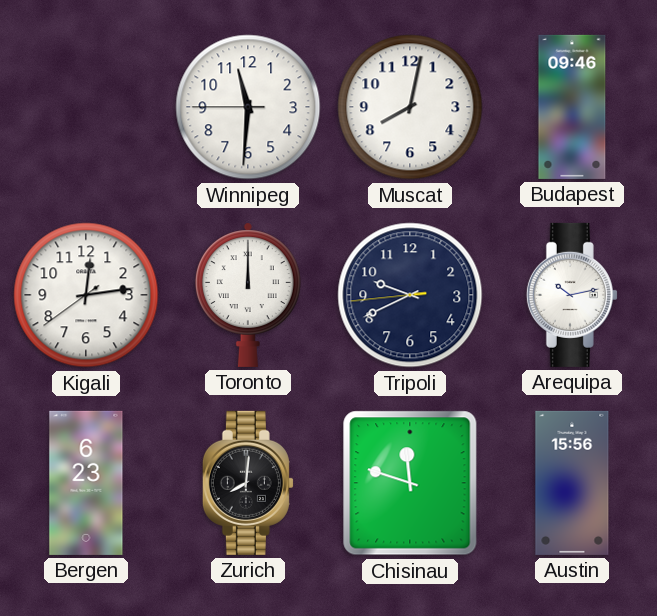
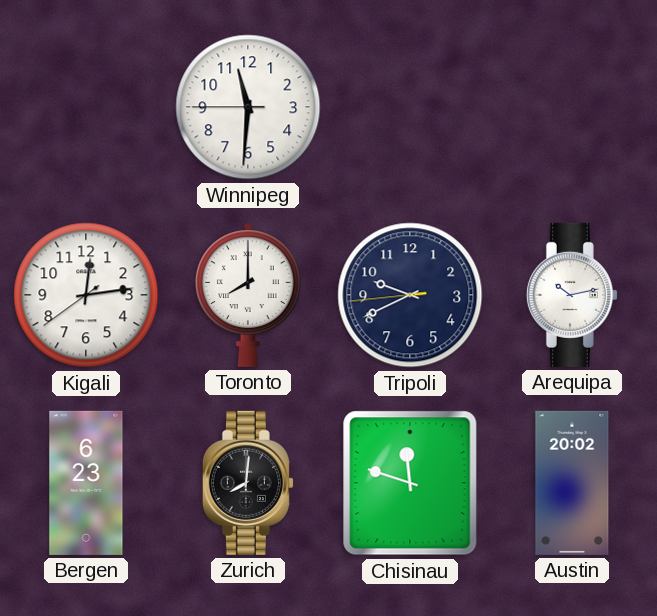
Muscat: 8:02 -> none (410, 107)
Budapest: 09:46 -> none (572, 107)
Toronto: 12:00 -> 8:00 (248, 295)
Austin: 15:56 -> 20:02 (572, 483)
